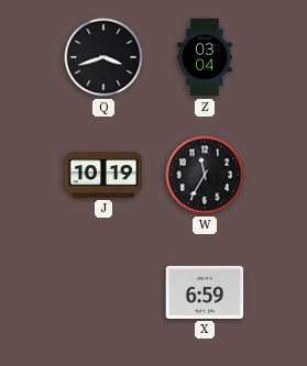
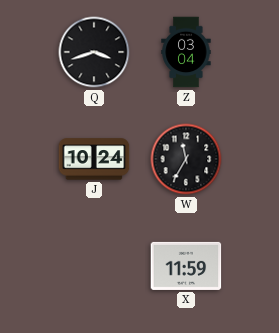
J: 10:19 -> 10:24 (94, 159)
X: 6:59 -> 11:59 (186, 266)
